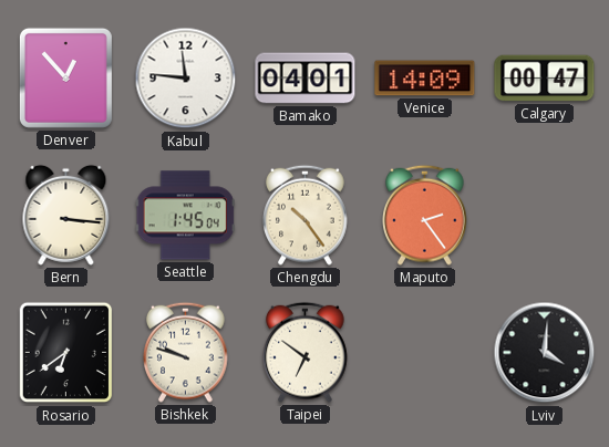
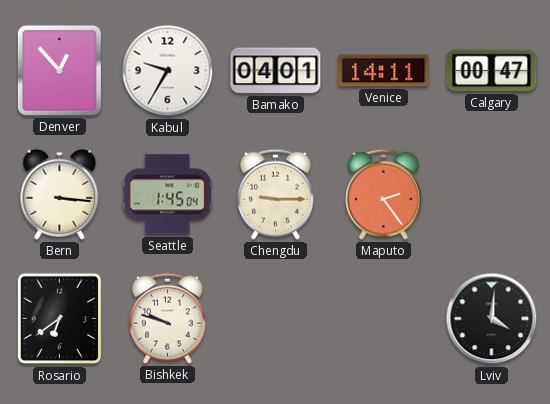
Kabul: 11:46 -> 9:35 (168, 71)
Venice: 14:09 -> 14:11 (384, 71)
Chengdu: 10:24 -> 9:15 (276, 194)
Taipei: 6:51 -> none (306, 352)
